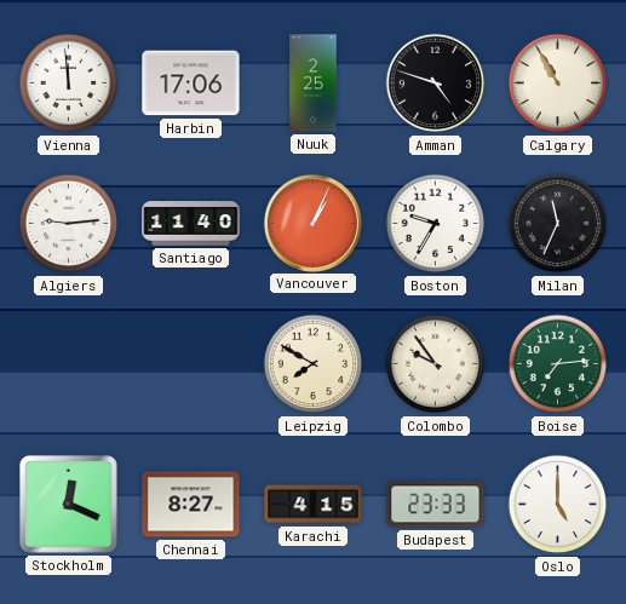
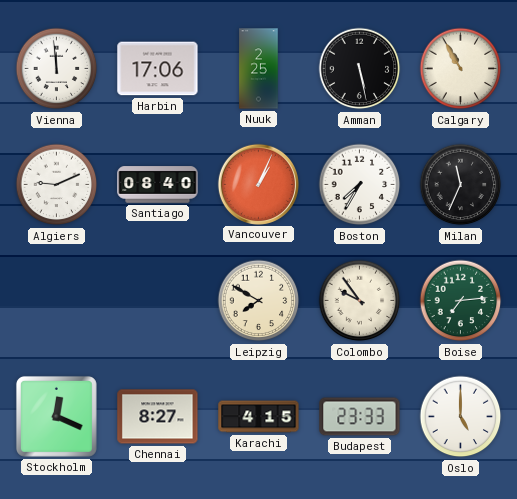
Amman: 4:48 -> 5:28 (360, 69)
Algiers: 9:14 -> 9:11 (57, 185)
Santiago: 11:40 -> 08:40 (158, 185)
Boston: 9:35 -> 7:35 (360, 185)
